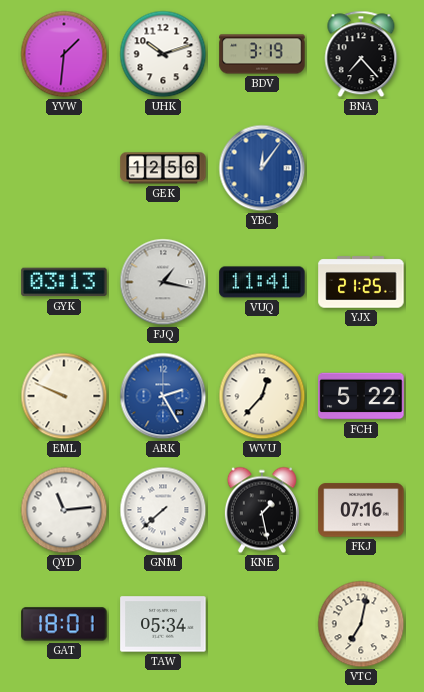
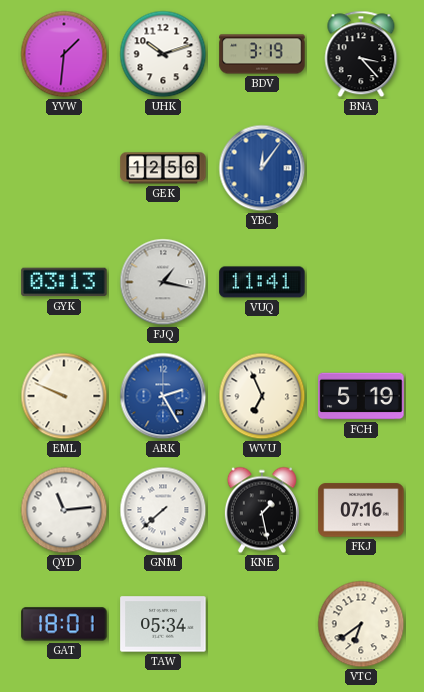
BNA: 7:23 -> 3:23 (361, 54)
YJX: 21:25 -> none (361, 282)
WVU: 12:37 -> 6:56 (262, 396)
FCH: 5:22 -> 5:19 (361, 396)
VTC: 7:02 -> 6:39 (361, 624)
